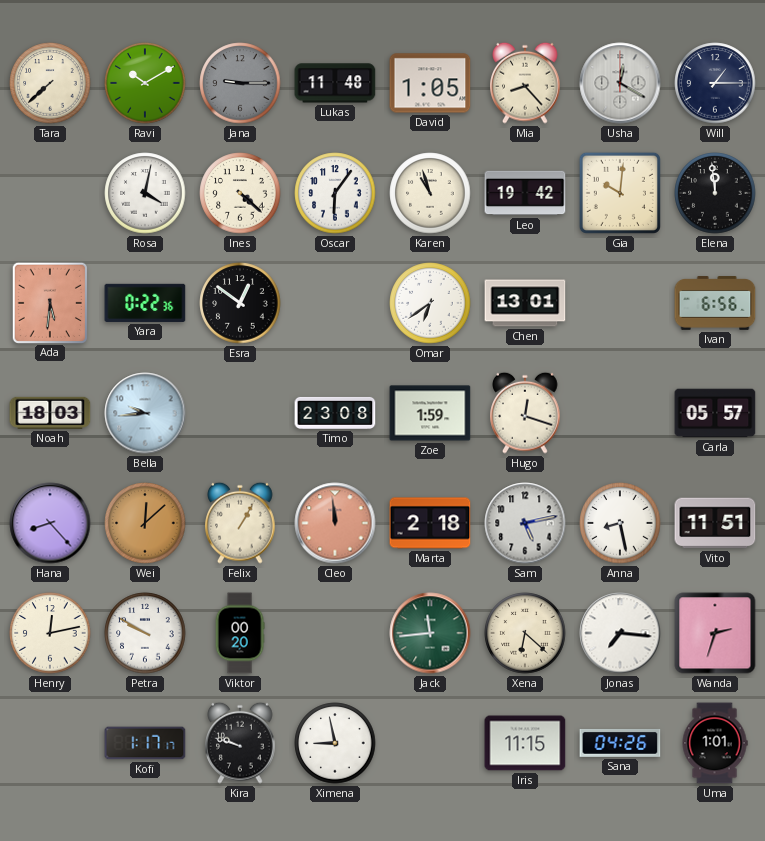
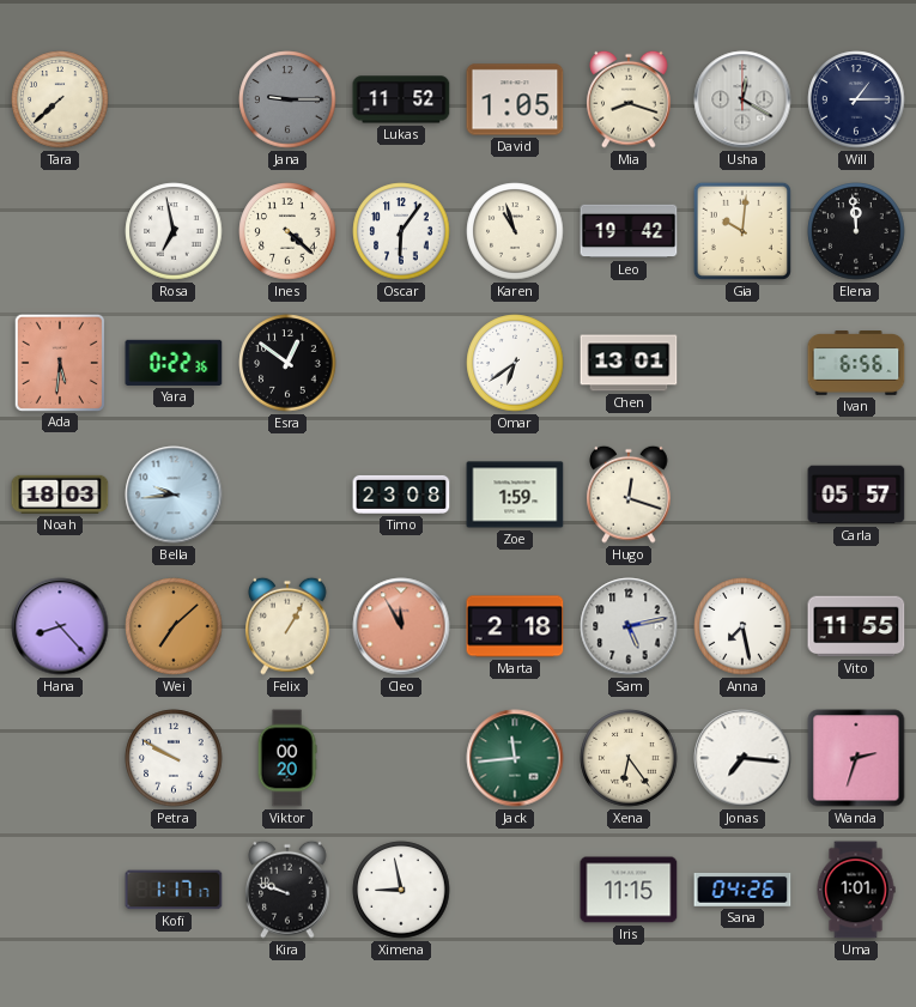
Ravi: 10:10 -> none (145, 83)
Lukas: 11:48 -> 11:52 (401, 99)
Mia: 8:23 -> 8:18 (629, 99)
Rosa: 4:02 -> 6:58 (174, 231)
Wei: 12:08 -> 7:08 (174, 626)
Cleo: 11:59 -> 11:55 (401, 626)
Anna: 8:28 -> 7:28 (742, 626)
Vito: 11:51 -> 11:55 (856, 626)
Henry: 12:13 -> none (50, 633)
Xena: 6:22 -> 6:24 (629, 758)
